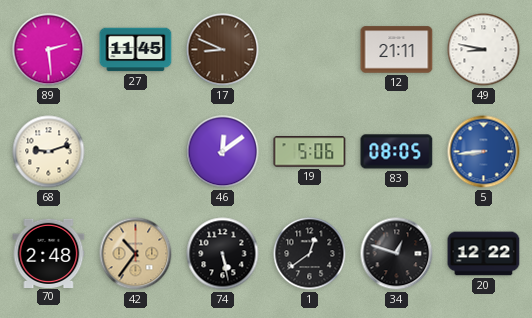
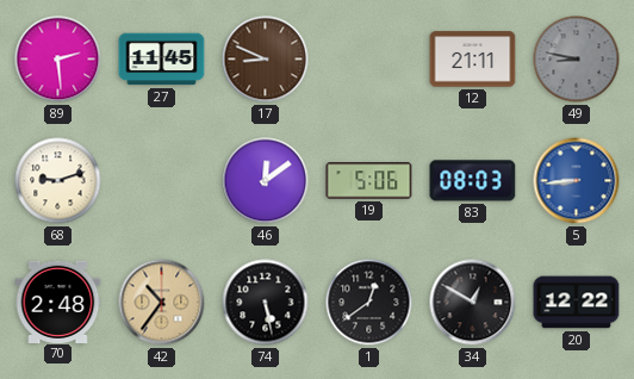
49 dial: white -> grey (577, 60)
83: 08:05 -> 08:03 (473, 181)
34: 12:48 -> 12:50 (473, 303)
